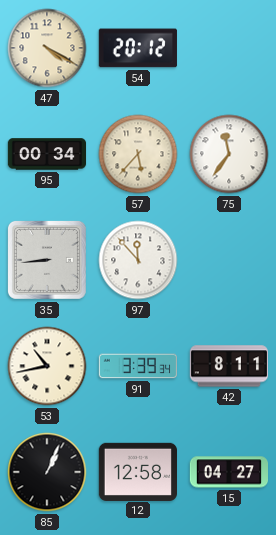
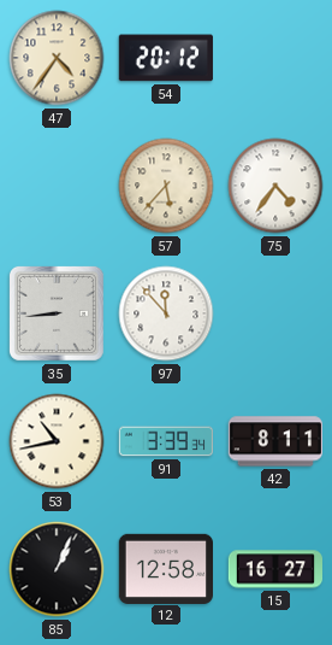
47: 4:20 -> 4:36 (57, 58)
95: 00:34 -> none (47, 154)
75: 11:36 -> 4:36 (275, 186)
15: 04:27 -> 16:27 (274, 569)
